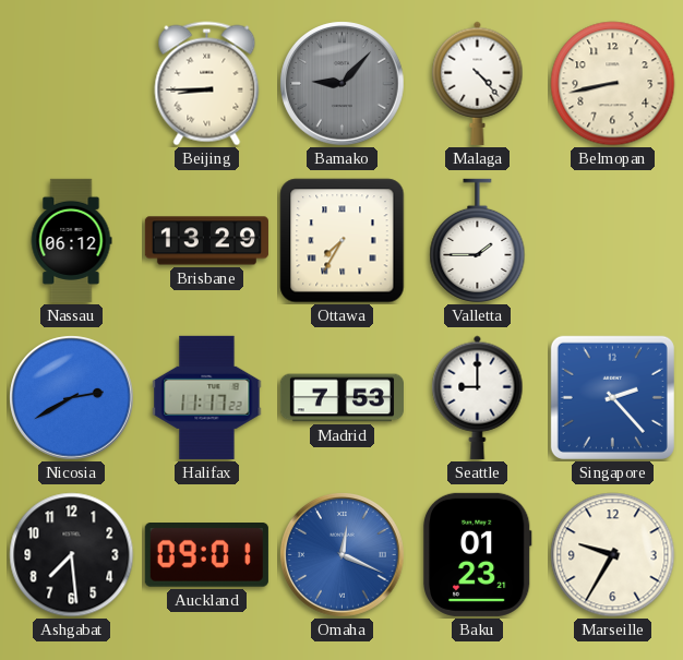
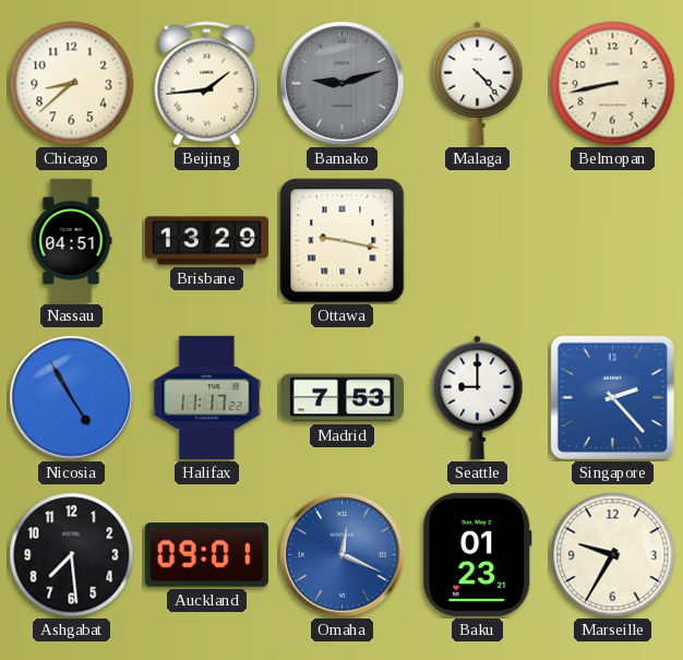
Chicago: none -> 8:38 (72, 84)
Beijing: 8:45 -> 1:44 (207, 84)
Bamako: 9:07 -> 9:12 (343, 84)
Nassau: 06:12 -> 04:51 (71, 240)
Ottawa: 7:35 -> 9:17 (343, 241)
Valletta: 1:45 -> none (478, 240)
Nicosia: 2:40 -> 4:55 (72, 398)
